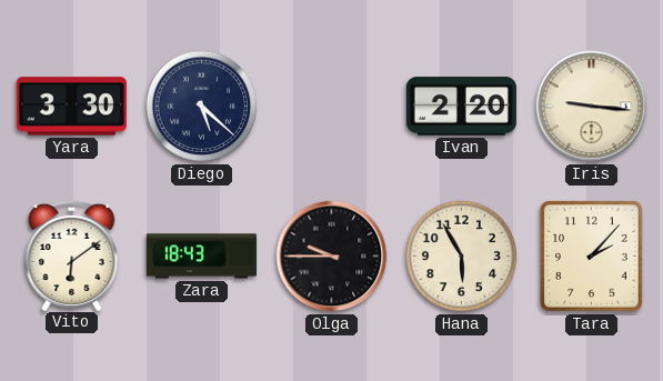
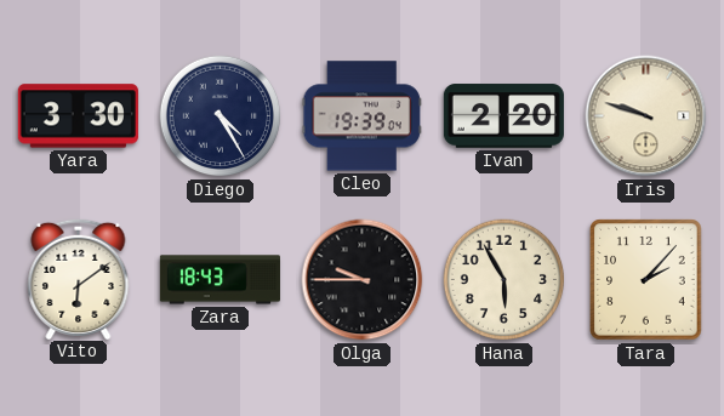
Diego: 5:22 -> 4:25 (221, 116)
Cleo: none -> 19:39 (361, 116)
Iris: 9:16 -> 9:48 (646, 116)
